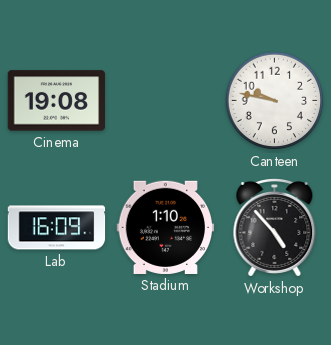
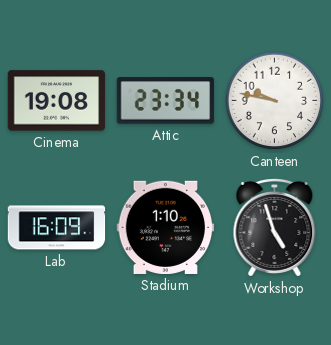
Attic: none -> 23:34 (166, 101)
Workshop: 4:53 -> 4:57 (275, 228)
